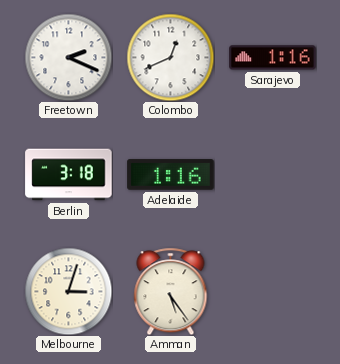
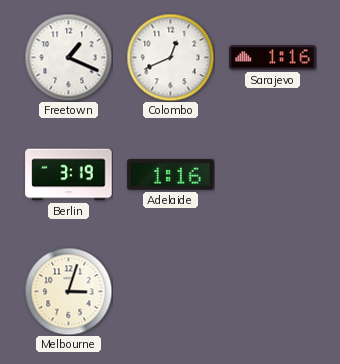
Freetown: 2:19 -> 1:19 (68, 57)
Berlin: 3:18 -> 3:19 (69, 175)
Amman: 5:24 -> none (171, 291)
